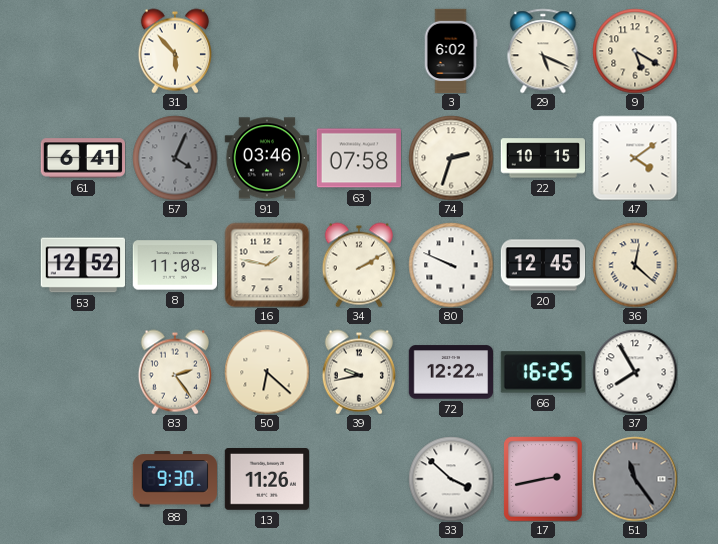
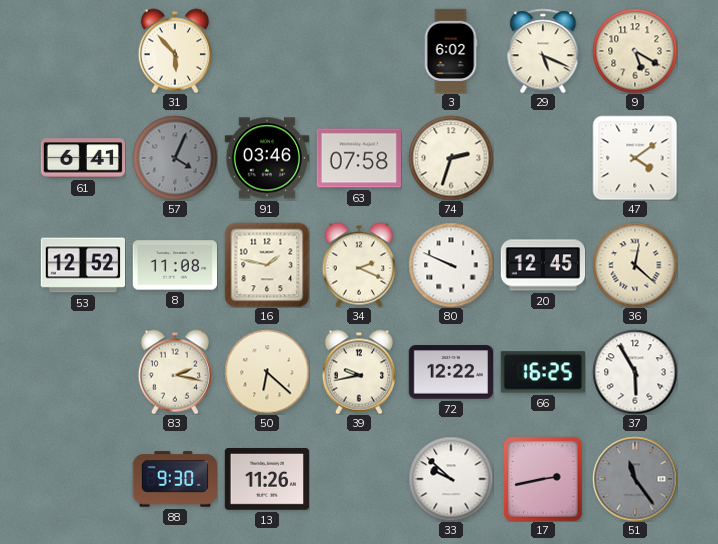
22: 10:15 -> none (542, 158)
34: 2:10 -> 2:19 (358, 265)
83: 2:24 -> 2:17 (174, 372)
37: 7:55 -> 5:55 (635, 372)
33: 3:52 -> 9:52 (451, 479)
